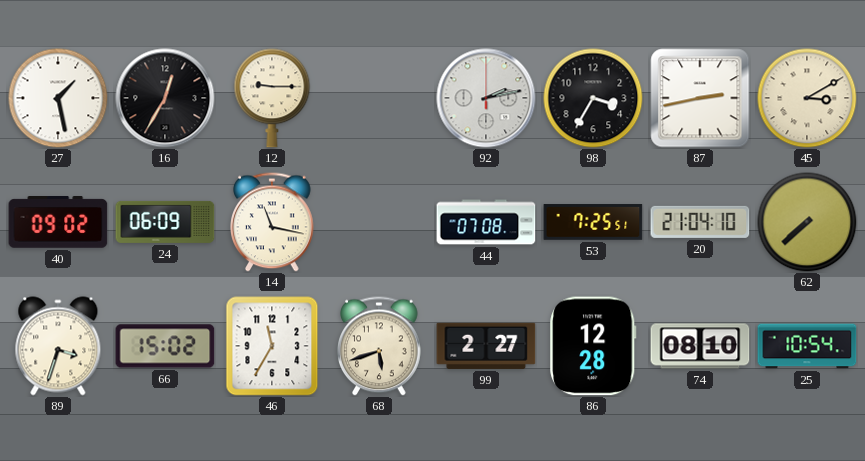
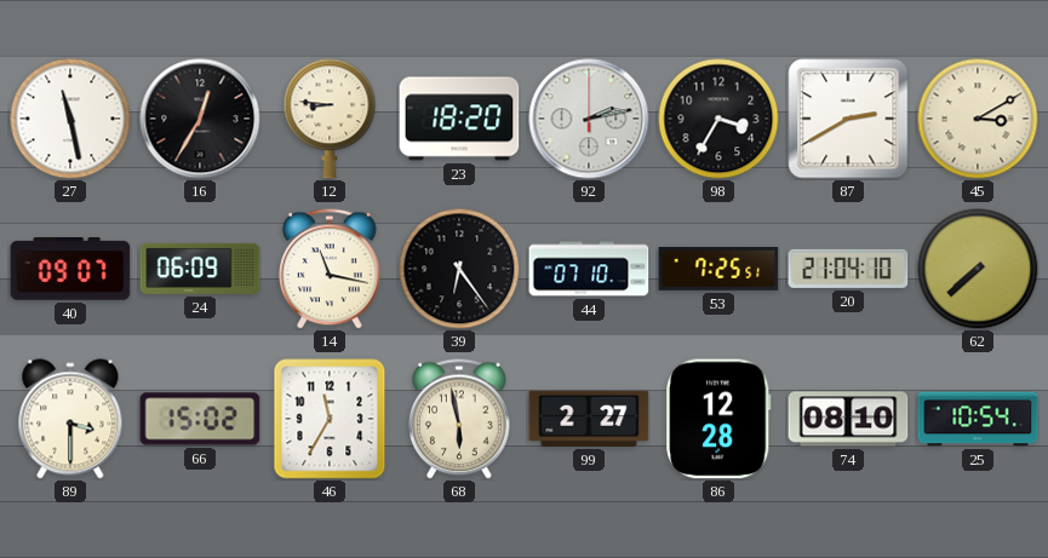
27: 1:28 -> 11:28 (70, 119)
12: 9:15 -> 8:46 (330, 119)
23: none -> 18:20 (459, 119)
87: 2:43 -> 2:40 (848, 119)
40: 09:02 -> 09:07 (70, 270)
39: none -> 6:24 (459, 269)
44: 07:08 -> 07:10 (589, 269)
89: 3:33 -> 3:30 (70, 419)
68: 5:42 -> 5:58 (459, 419)
